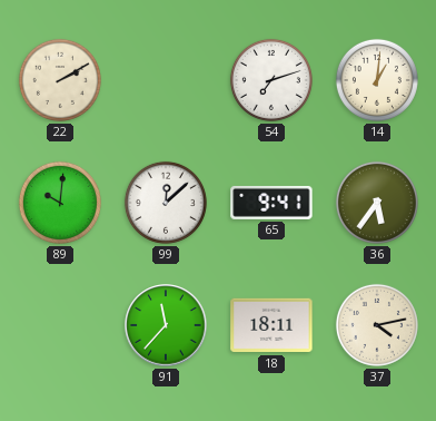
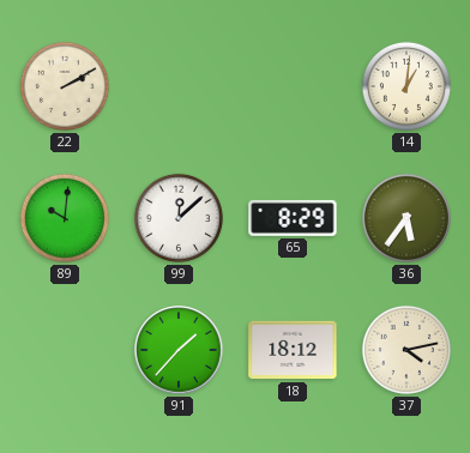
54: 7:12 -> none (271, 80)
65: 9:41 -> 8:29 (293, 218)
91: 11:37 -> 1:37 (179, 350)
18: 18:11 -> 18:12 (293, 350)
